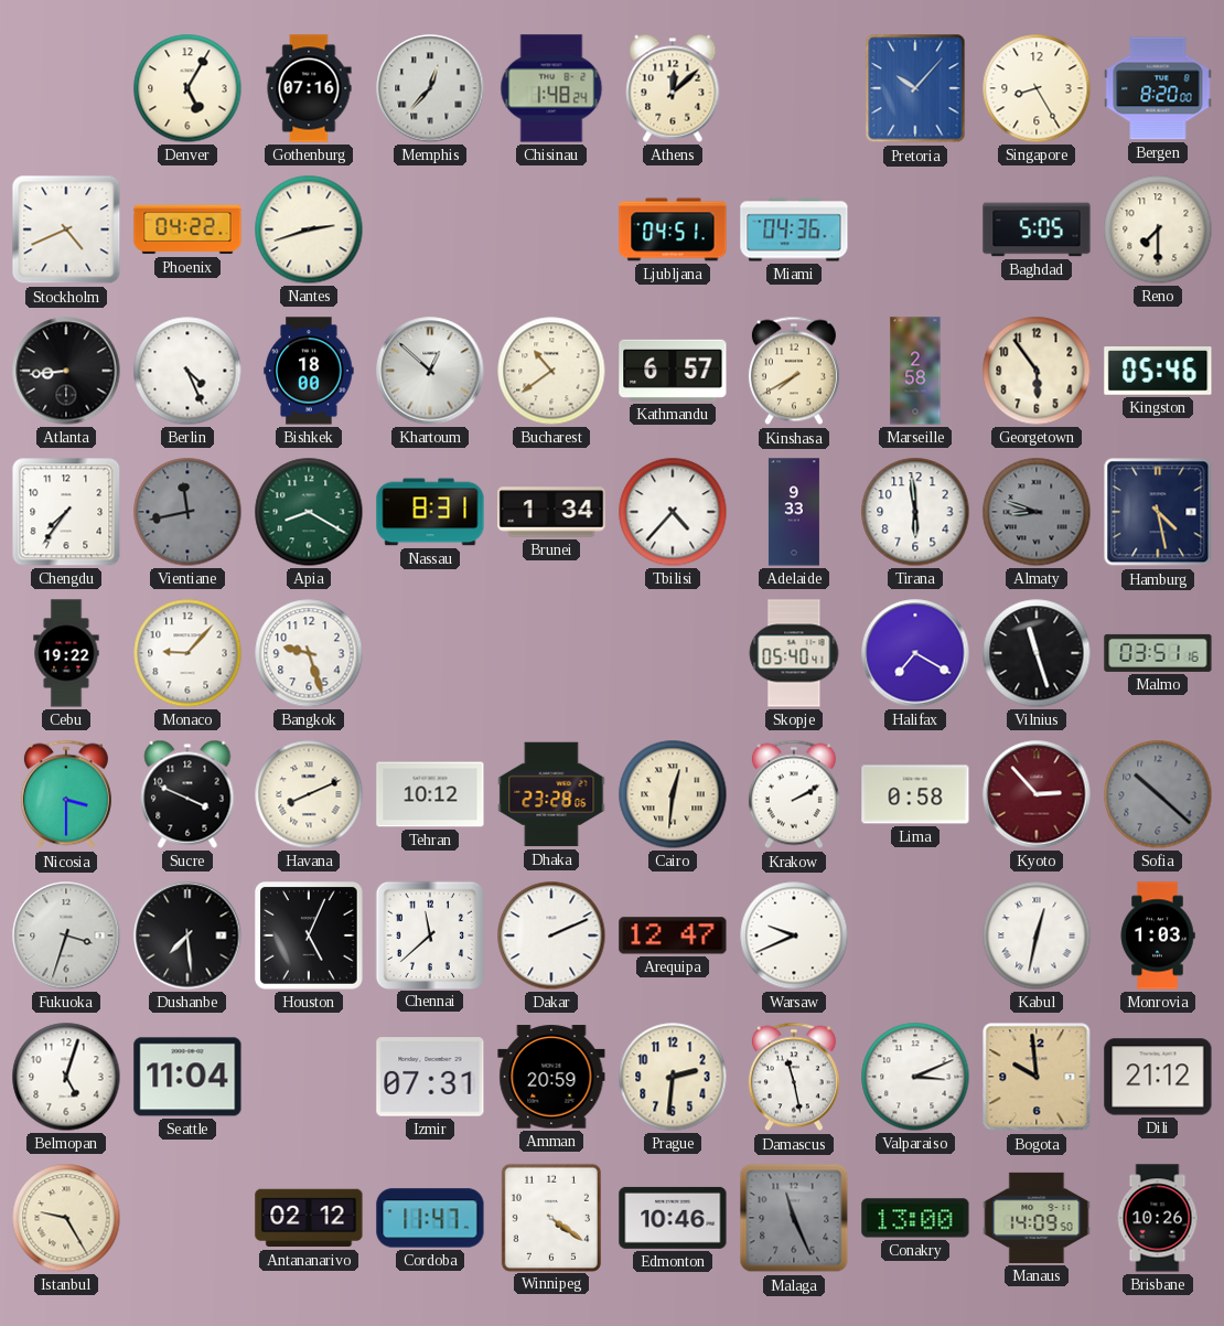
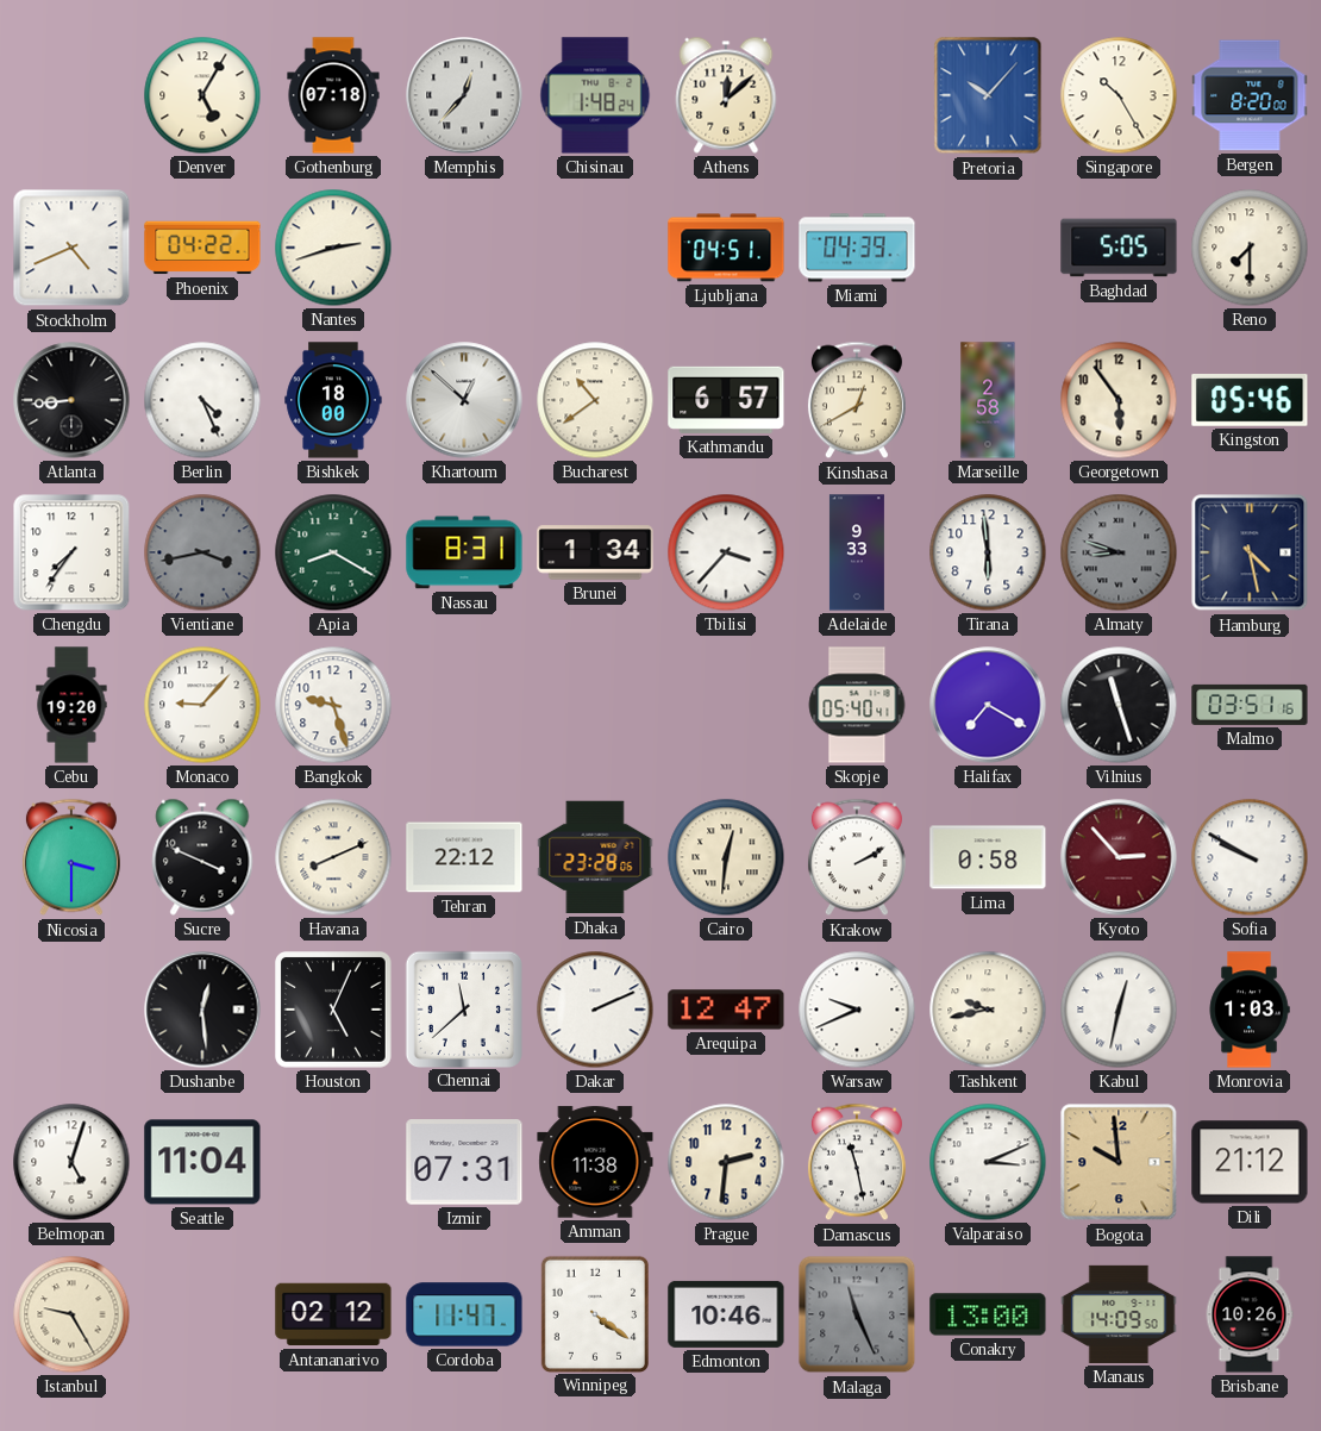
Gothenburg: 07:16 -> 07:18 (333, 95)
Singapore: 8:25 -> 10:25 (1119, 95)
Miami: 04:36 -> 04:39 (857, 248)
Kinshasa: 7:40 -> 12:40 (857, 400)
Vientiane: 11:43 -> 3:43 (202, 552)
Tbilisi: 4:37 -> 3:37 (726, 552)
Cebu: 19:22 -> 19:20 (71, 705)
Tehran: 10:12 -> 22:12 (464, 857)
Sofia: 10:22 -> 9:50 (1250, 857)
Sofia dial: grey -> white (1250, 857)
Fukuoka: 3:33 -> none (66, 935)
Dushanbe: 7:29 -> 12:29 (202, 1010)
Tashkent: none -> 9:43 (988, 1010)
Amman: 20:59 -> 11:38 (595, 1162)
